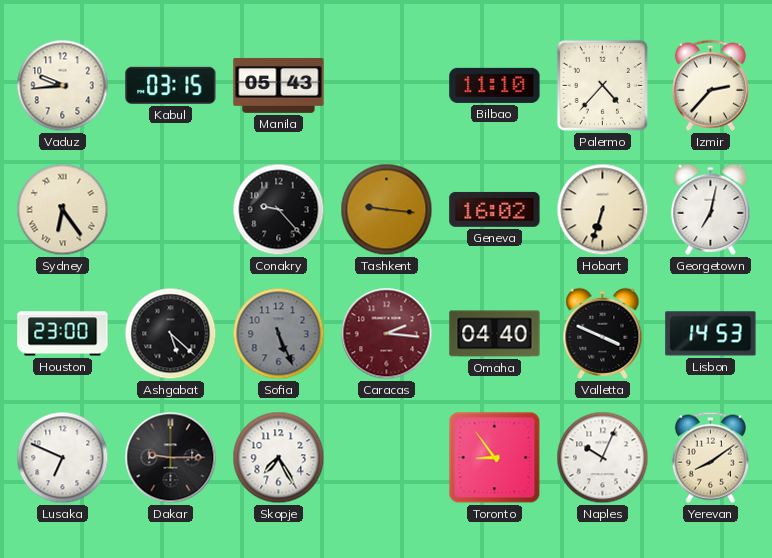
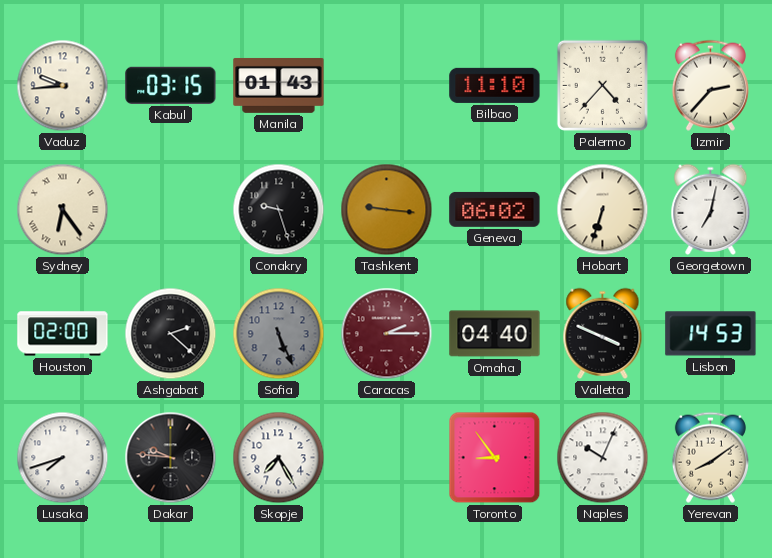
Manila: 05:43 -> 01:43 (279, 85)
Conakry: 9:23 -> 9:27 (279, 210)
Geneva: 16:02 -> 06:02 (495, 209)
Houston: 23:00 -> 02:00 (63, 334)
Ashgabat: 5:22 -> 2:22 (171, 334)
Caracas: 2:16 -> 2:15 (387, 334)
Lusaka: 6:49 -> 7:42 (63, 458)
Dakar: 9:15 -> 9:46 (171, 458)
